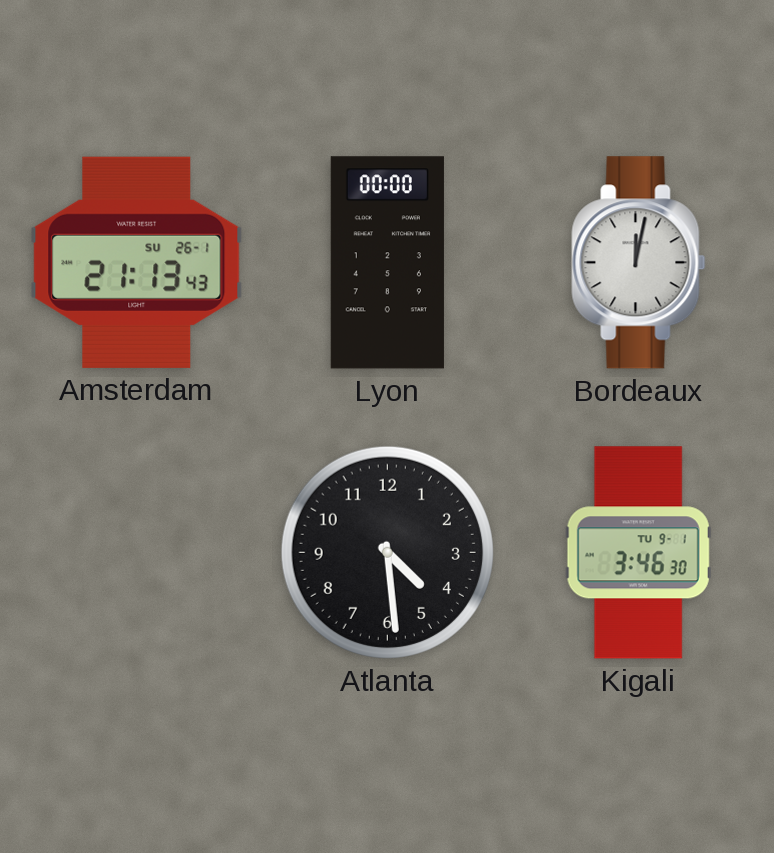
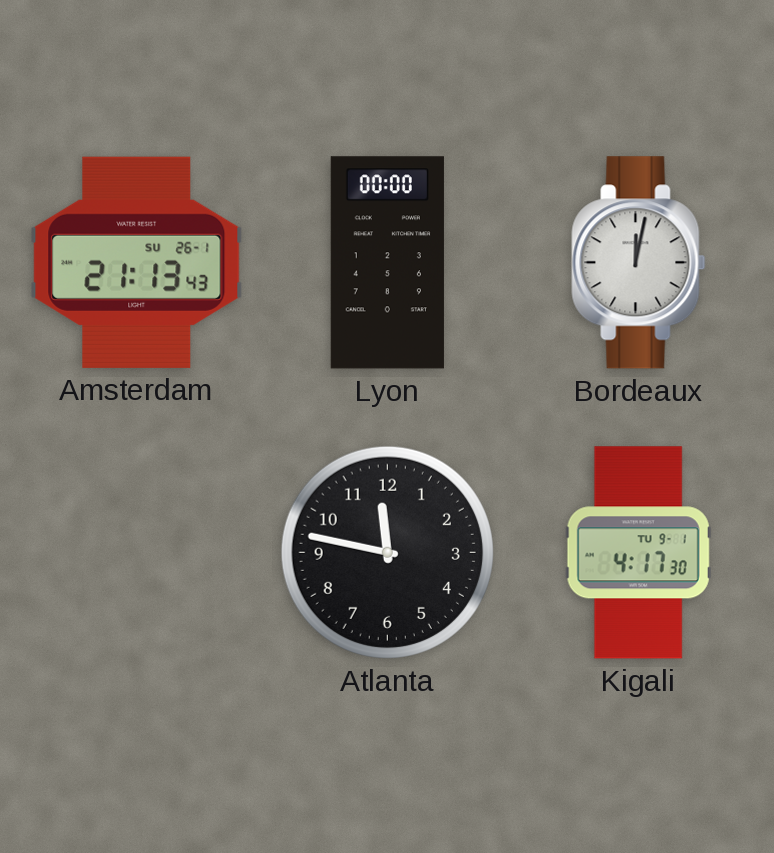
Atlanta: 4:29 -> 11:47 (387, 552)
Kigali: 3:46 -> 4:17 (638, 553)
